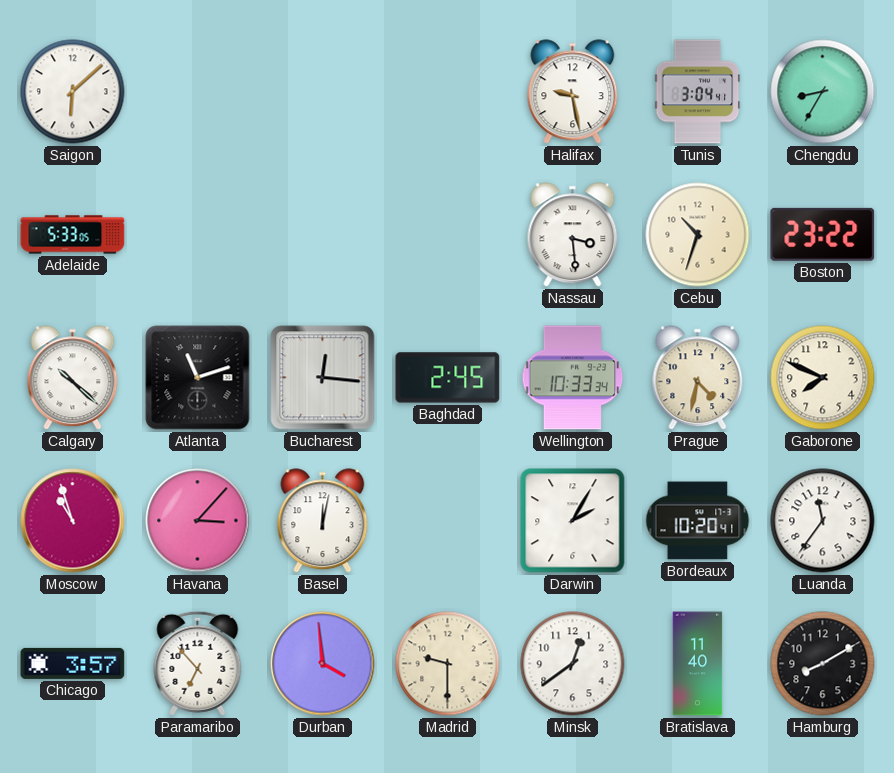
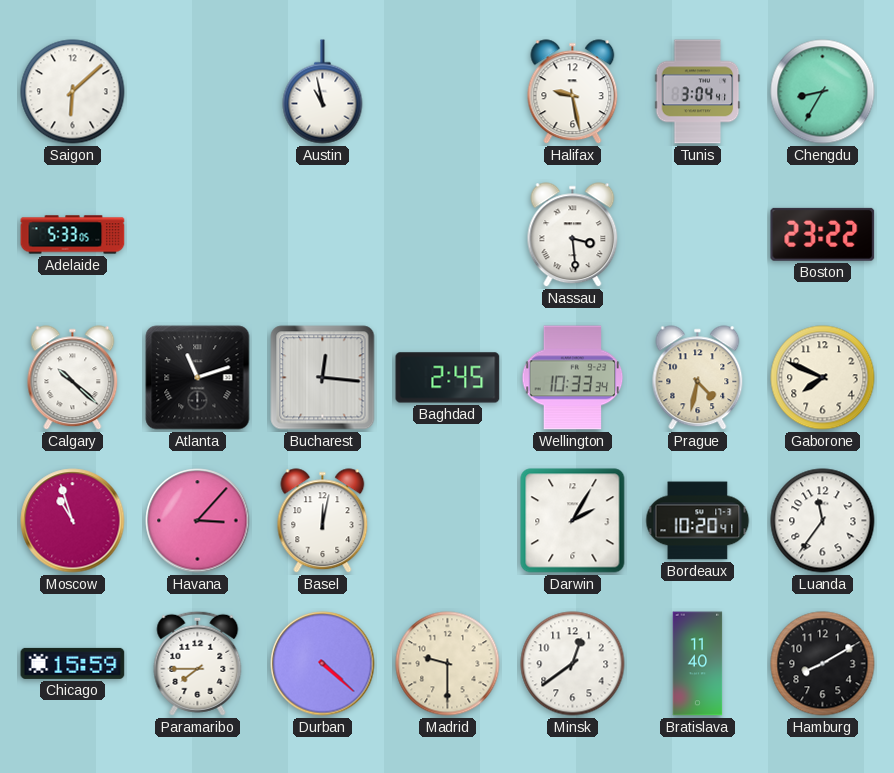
Austin: none -> 10:58 (323, 92)
Cebu: 10:33 -> none (698, 235)
Chicago: 3:57 -> 15:59 (73, 663)
Paramaribo: 6:53 -> 7:45 (198, 663)
Durban: 3:59 -> 4:22 (323, 664)
